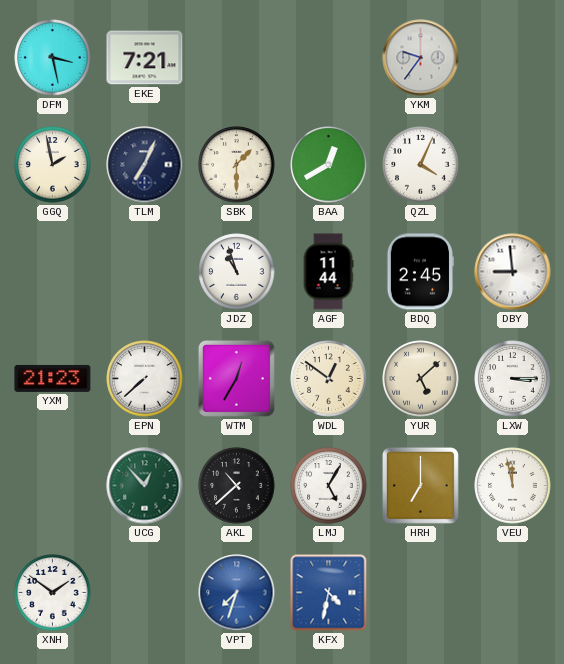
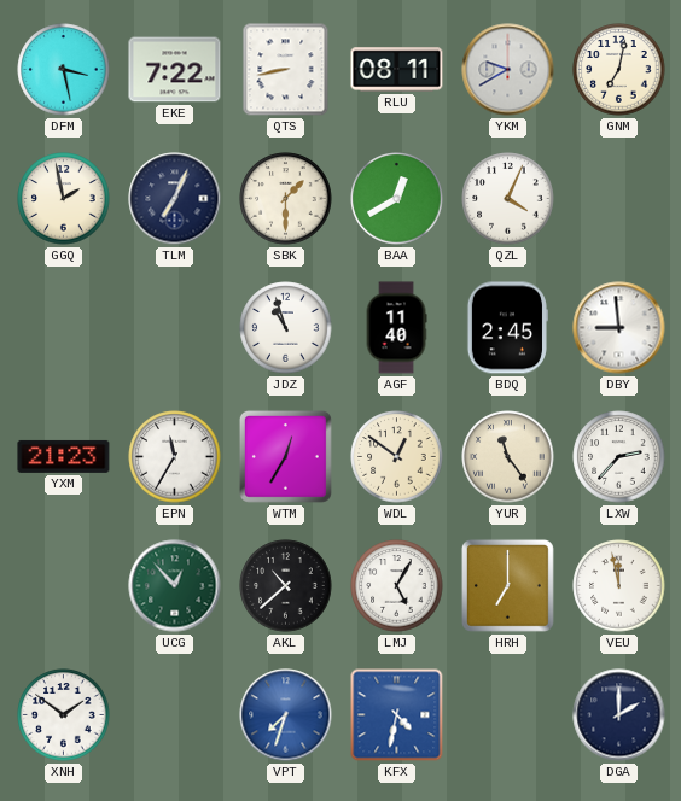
EKE: 7:21 -> 7:22 (175, 70)
QTS: none -> 8:43 (286, 70)
RLU: none -> 08:11 (397, 70)
YKM: 9:36 -> 9:40 (508, 70)
GNM: none -> 7:02 (619, 70)
AGF: 11:44 -> 11:40 (396, 328)
EPN: 7:38 -> 11:35 (175, 457)
YUR: 5:08 -> 11:24 (508, 457)
LXW: 3:15 -> 2:37 (619, 457)
DGA: none -> 2:00 (619, 715)
